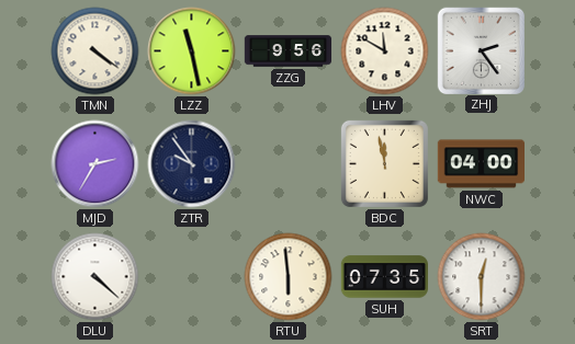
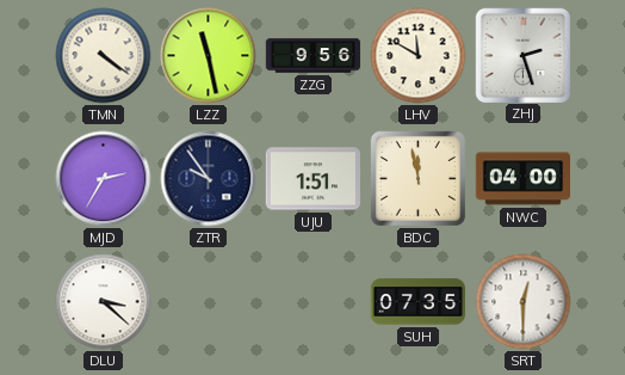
ZHJ: 2:24 -> 2:27 (522, 55)
UJU: none -> 1:51 (312, 179)
DLU: 4:22 -> 3:22 (104, 302)
RTU: 5:59 -> none (289, 277)
